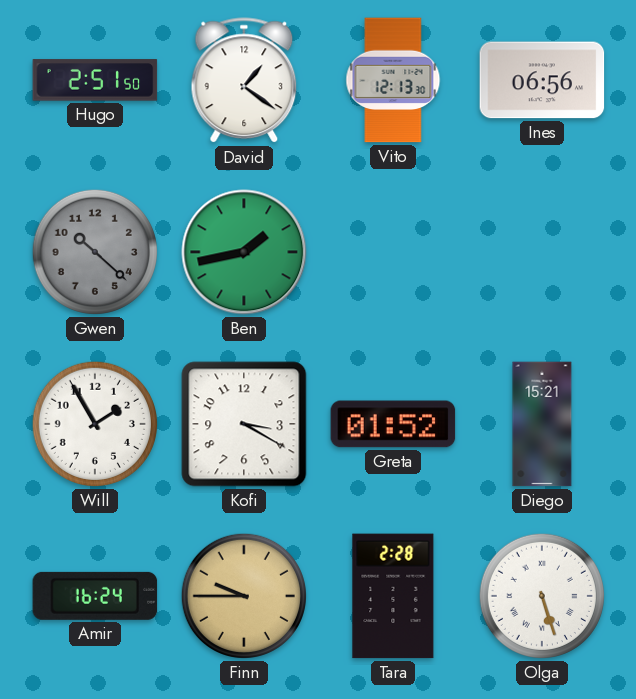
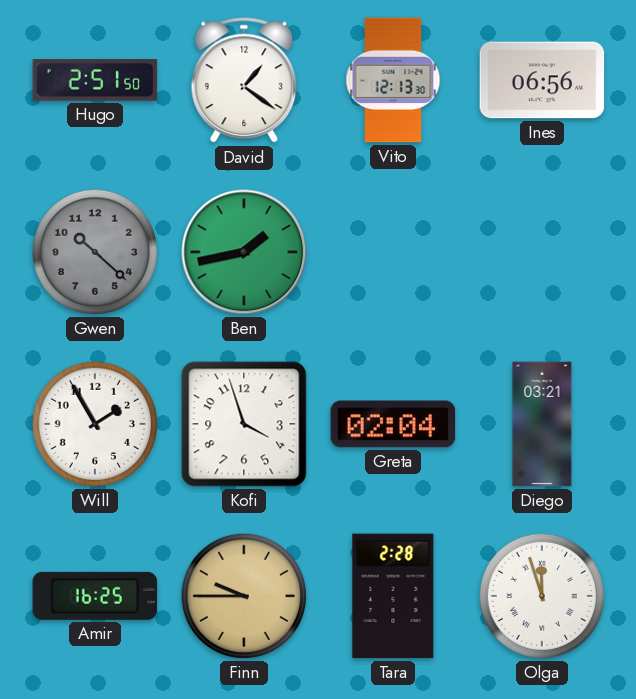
Kofi: 3:20 -> 3:57 (244, 424)
Greta: 01:52 -> 02:04 (393, 424)
Diego: 15:21 -> 03:21 (542, 424)
Amir: 16:24 -> 16:25 (95, 596)
Olga: 5:27 -> 11:57 (542, 596)
